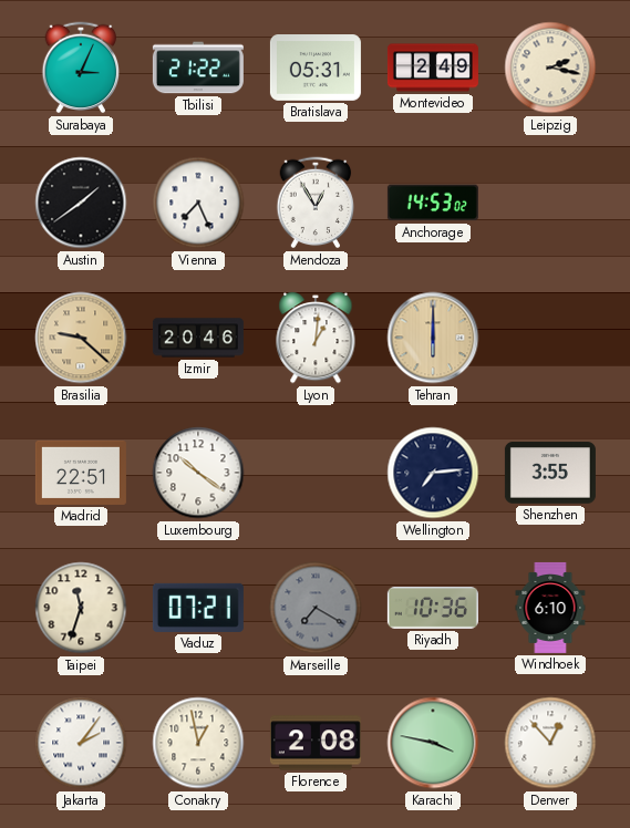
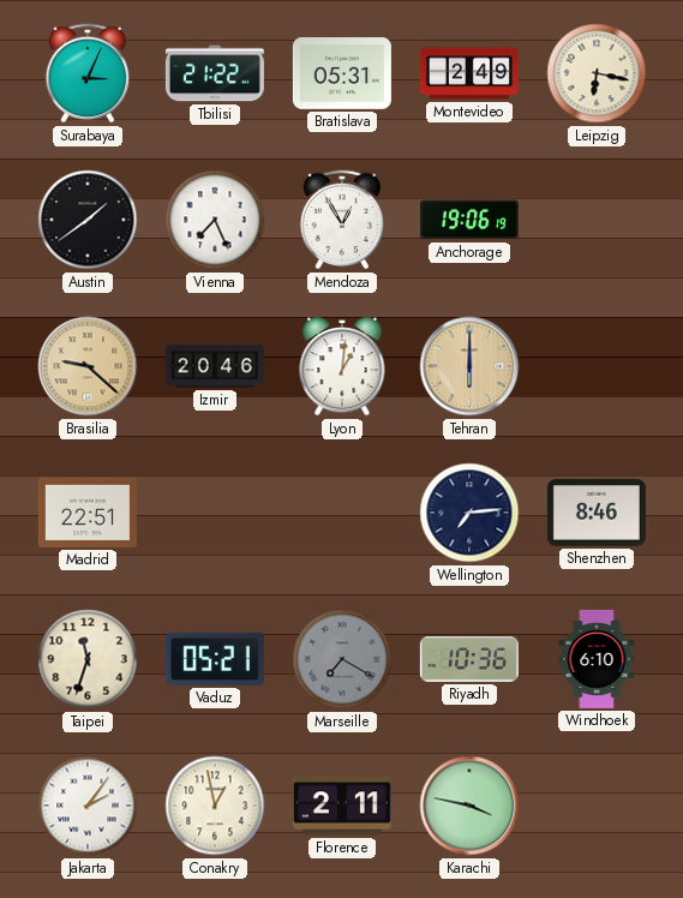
Leipzig: 2:17 -> 6:17 (597, 73)
Anchorage: 14:53 -> 19:06 (469, 220)
Luxembourg: 10:21 -> none (198, 473)
Shenzhen: 3:55 -> 8:46 (597, 513)
Vaduz: 07:21 -> 05:21 (215, 659)
Florence: 2:08 -> 2:11 (342, 806)
Denver: 12:53 -> none (550, 743)
